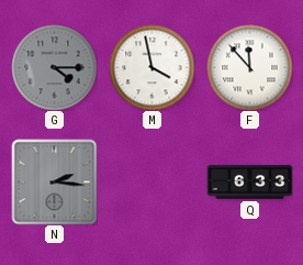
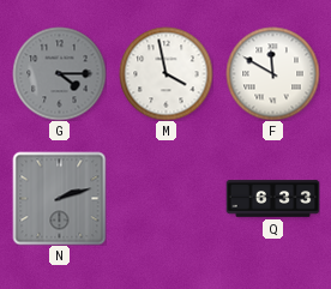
F: 11:53 -> 11:50 (272, 73)
N: 2:16 -> 2:12 (59, 198)
